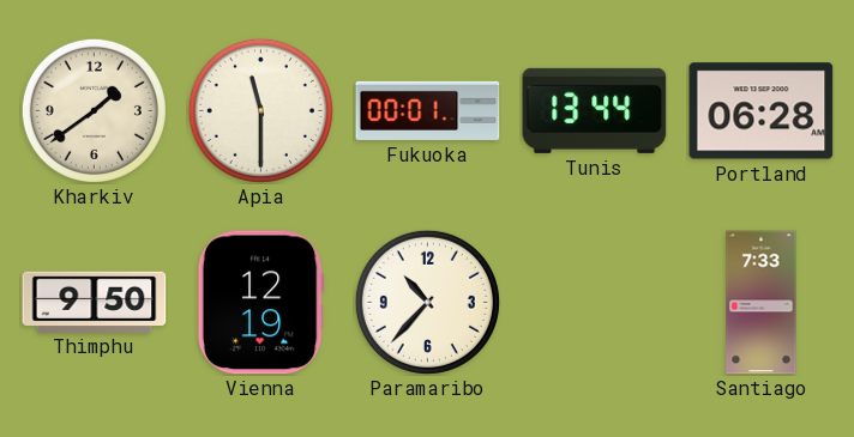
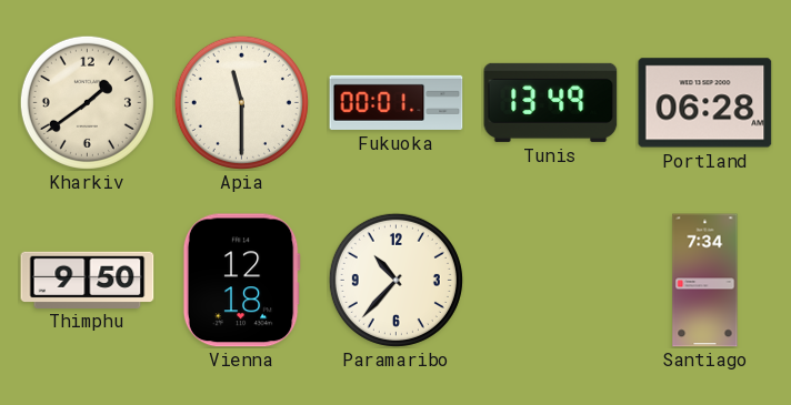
Tunis: 13:44 -> 13:49 (551, 102)
Vienna: 12:19 -> 12:18 (241, 281)
Santiago: 7:33 -> 7:34 (705, 281)
